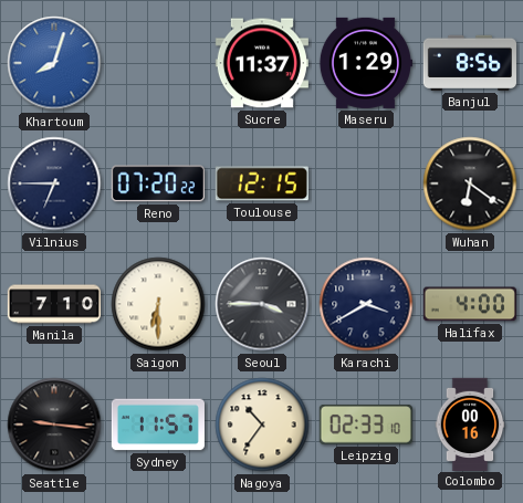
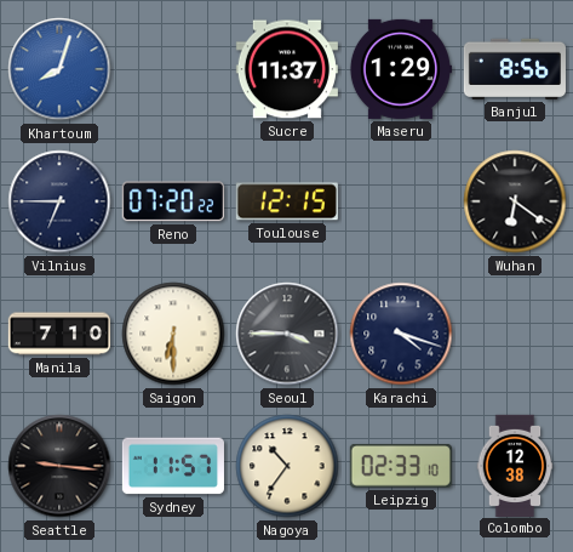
Karachi: 3:40 -> 4:18 (401, 334)
Halifax: 4:00 -> none (470, 304)
Colombo: 00:16 -> 12:38 (515, 465)
